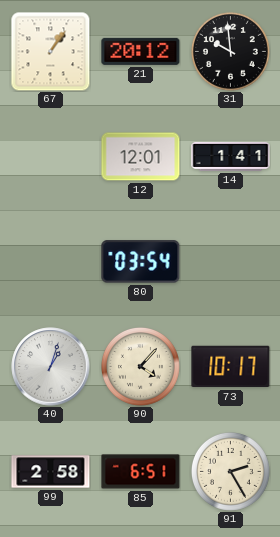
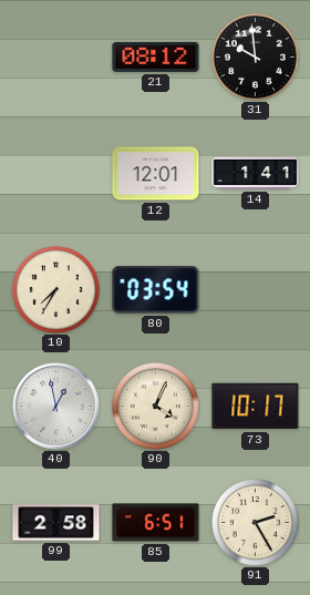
67: 1:06 -> none (51, 52)
21: 20:12 -> 08:12 (156, 57)
10: none -> 7:35 (55, 289)
40: 1:03 -> 12:58 (56, 407)
90: 4:07 -> 4:04 (155, 406)
